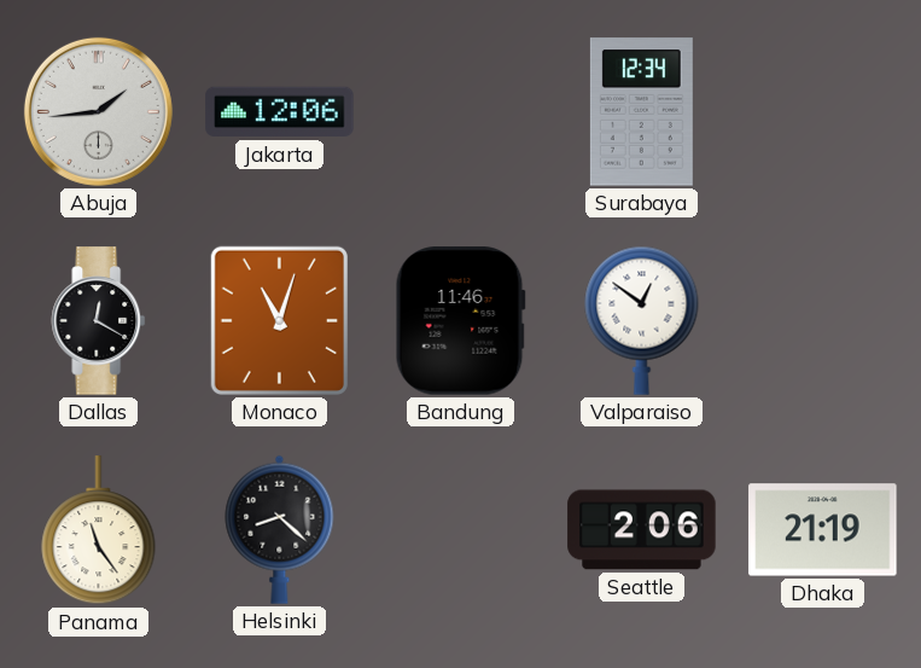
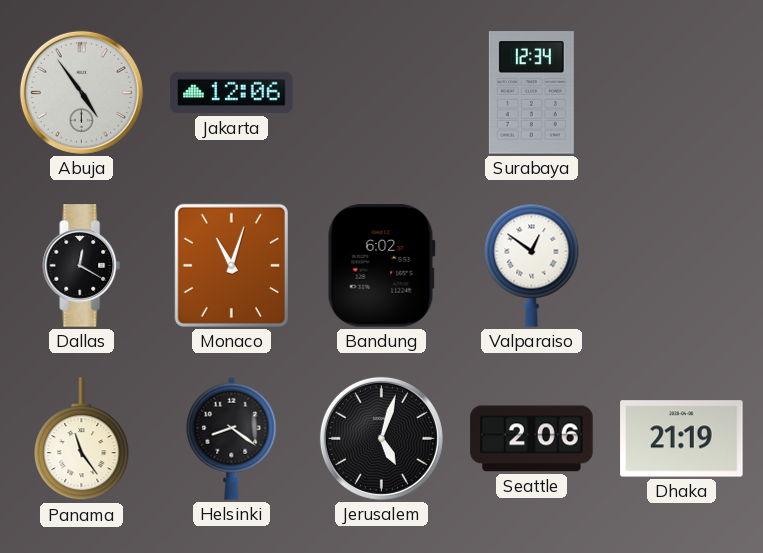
Abuja: 1:44 -> 4:54 (81, 92)
Bandung: 11:46 -> 6:02 (381, 266)
Helsinki: 8:22 -> 8:21 (232, 438)
Jerusalem: none -> 5:03 (381, 438)
